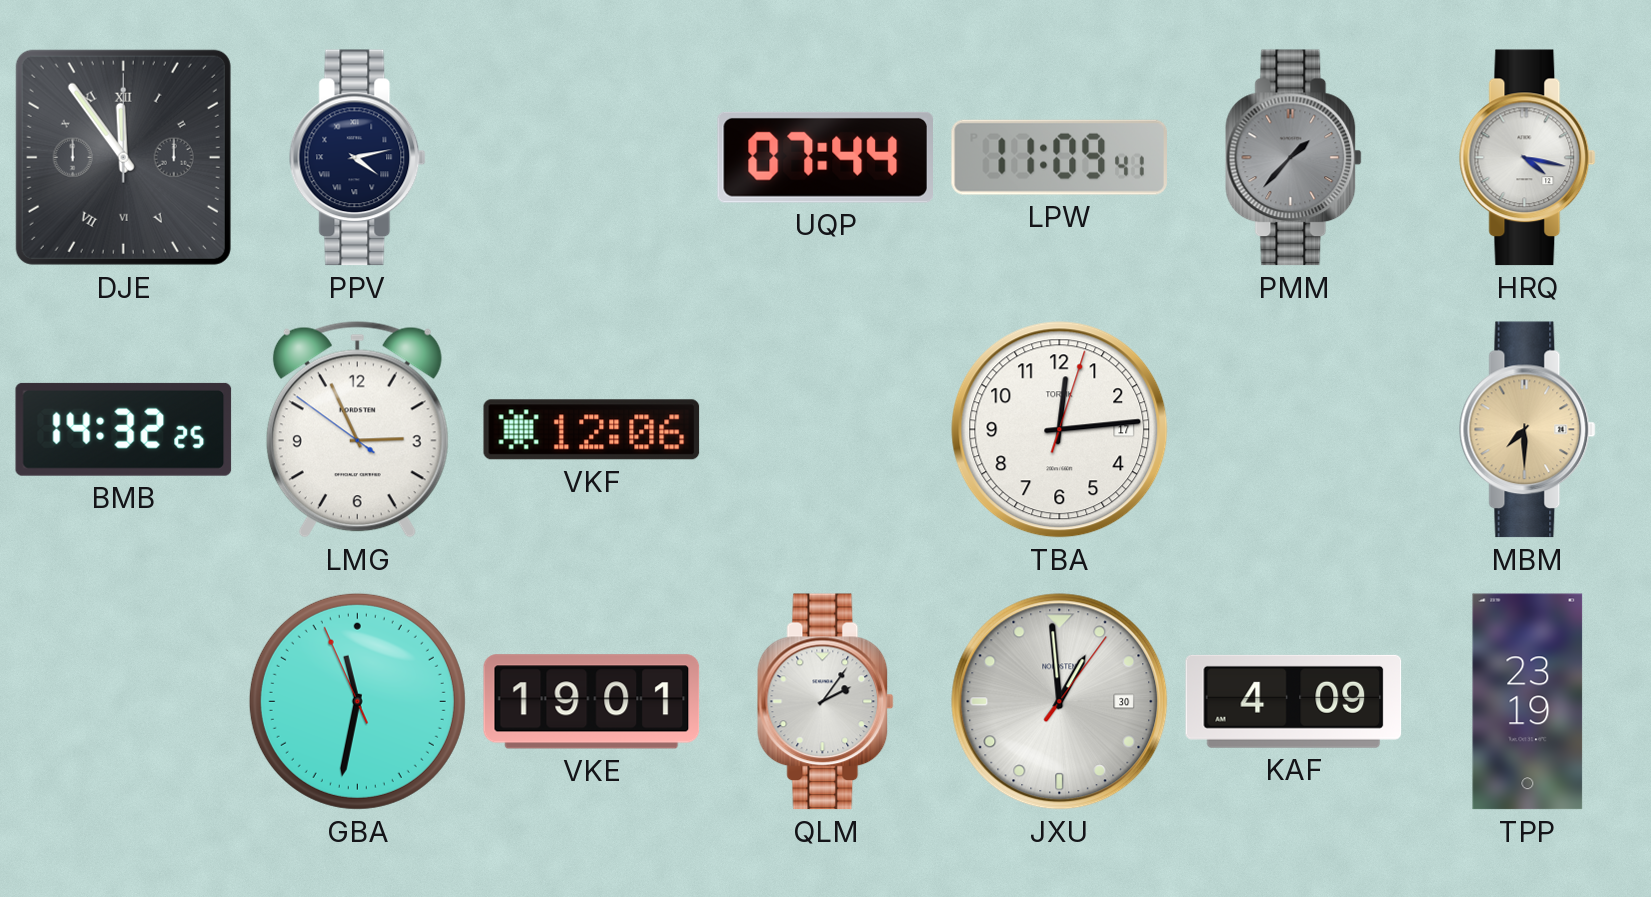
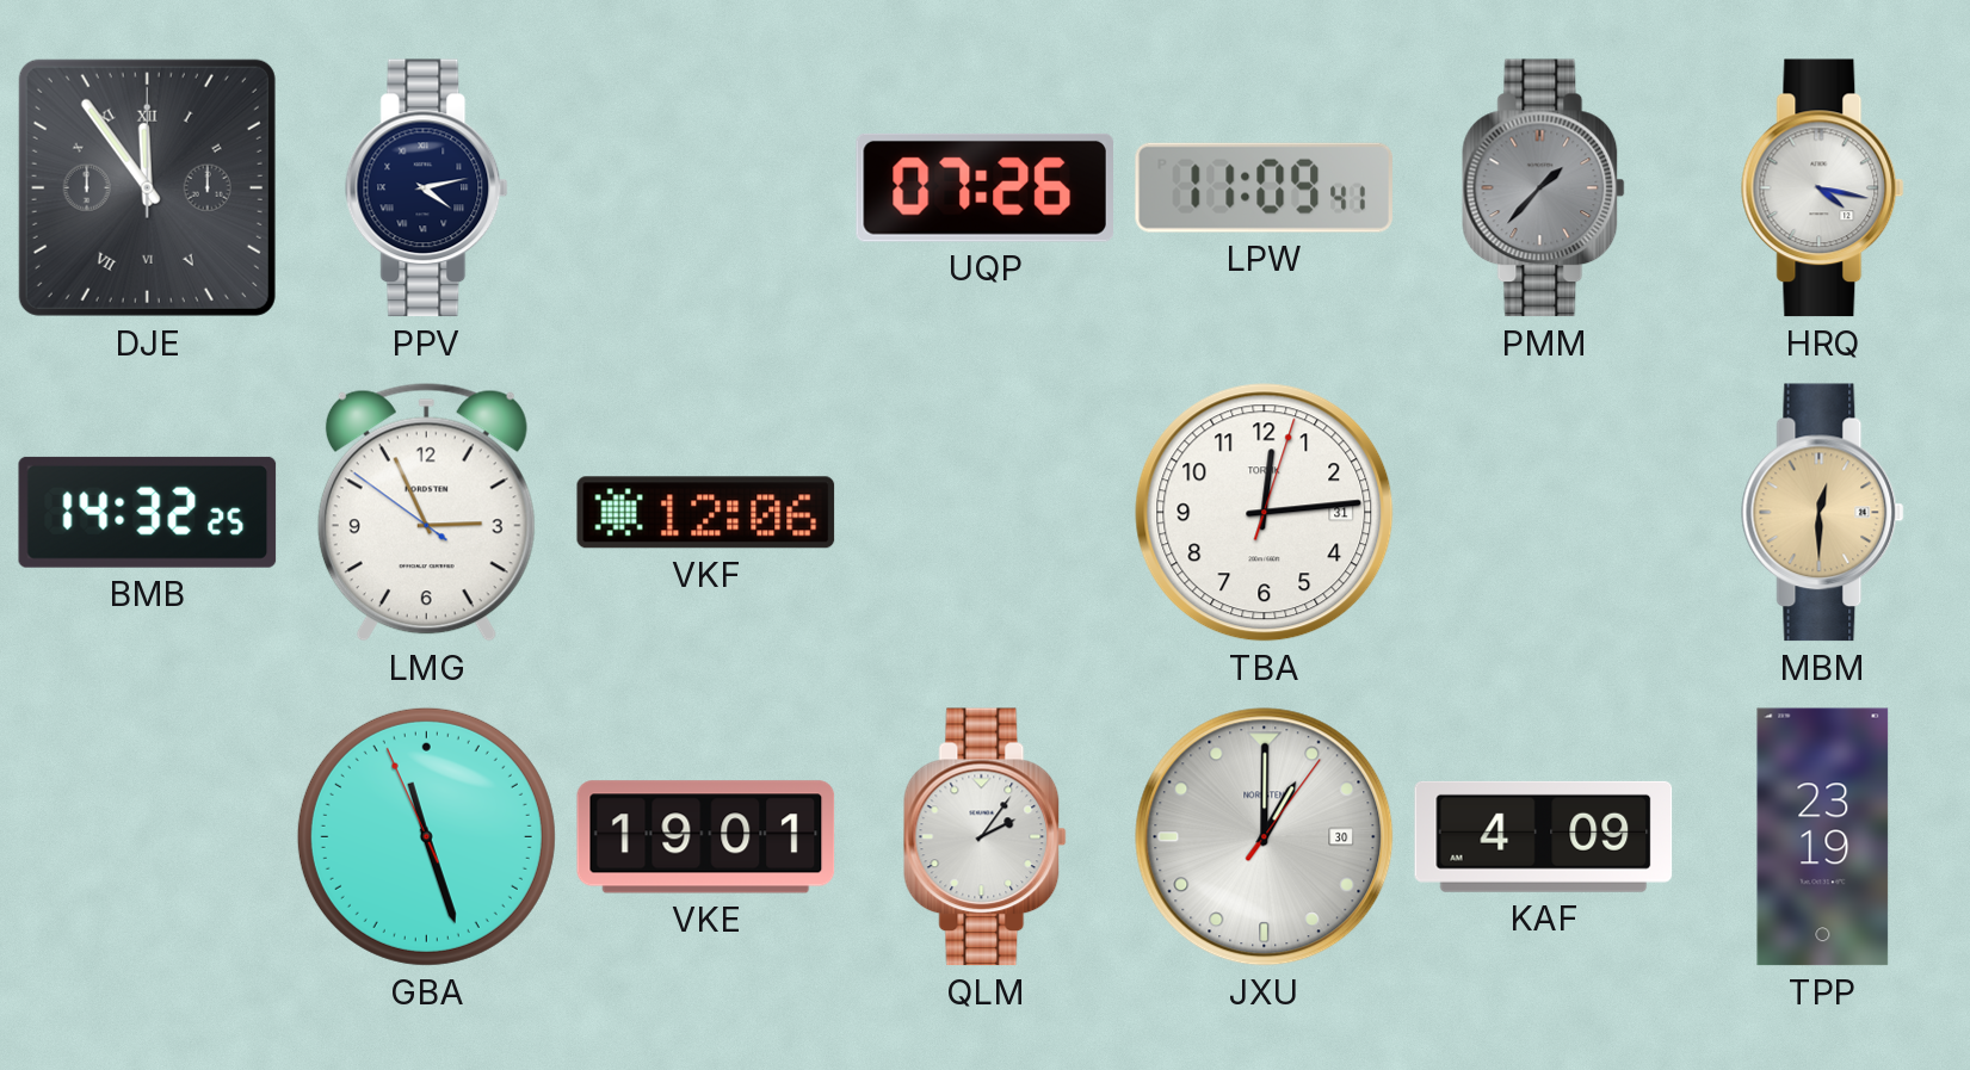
UQP: 07:44 -> 07:26 (984, 187)
TBA date: 17 -> 31 (1265, 513)
MBM: 7:30 -> 12:30 (1823, 513)
GBA: 11:31 -> 11:26 (426, 836)
JXU: 12:59 -> 1:00 (1265, 837)
